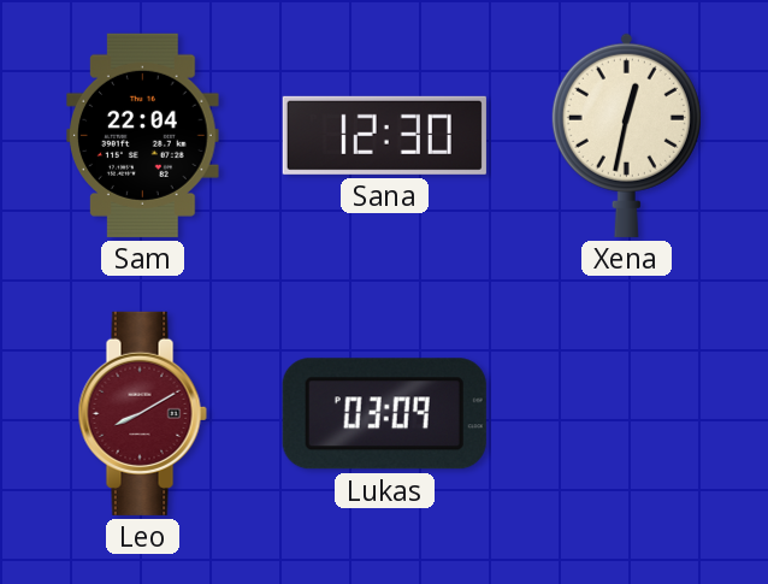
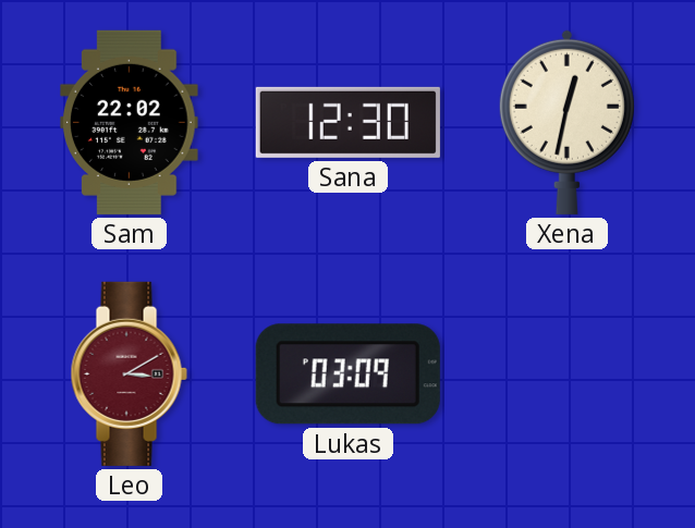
Sam: 22:04 -> 22:02 (130, 122)
Leo: 8:10 -> 3:10 (129, 373)
